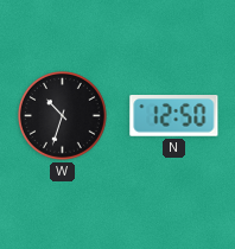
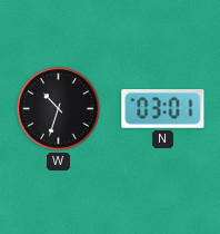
N: 12:50 -> 03:01 (163, 109)
